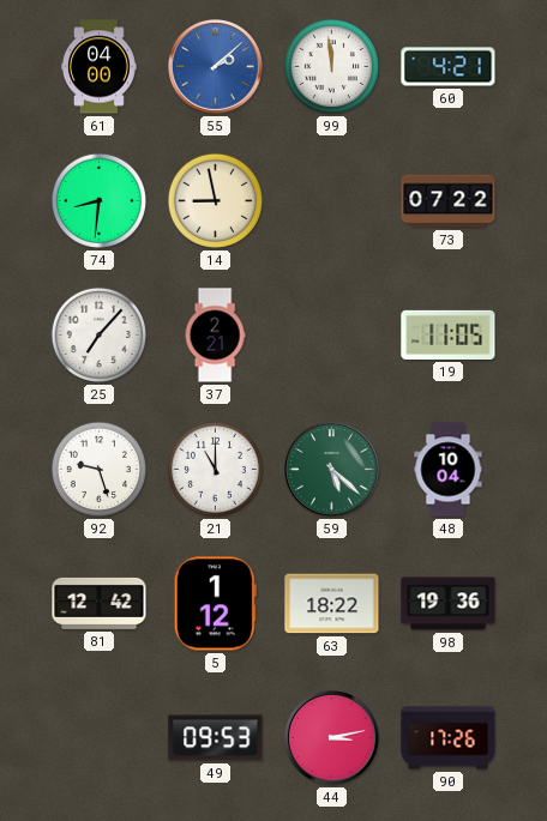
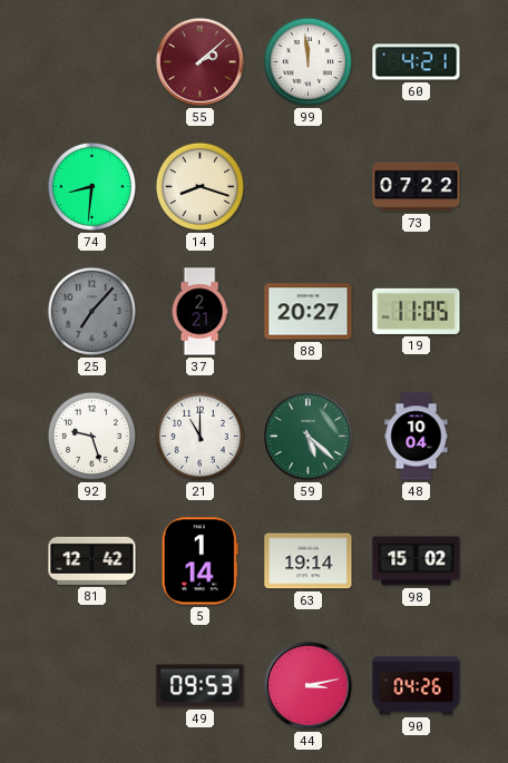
61: 04:00 -> none (98, 67)
55 dial: blue -> burgundy (201, 62)
14: 8:58 -> 8:18 (199, 186)
25 dial: white -> grey (91, 311)
88: none -> 20:27 (309, 312)
5: 1:12 -> 1:14 (199, 561)
63: 18:22 -> 19:14 (309, 561)
98: 19:36 -> 15:02 (417, 561)
90: 17:26 -> 04:26 (417, 686)
